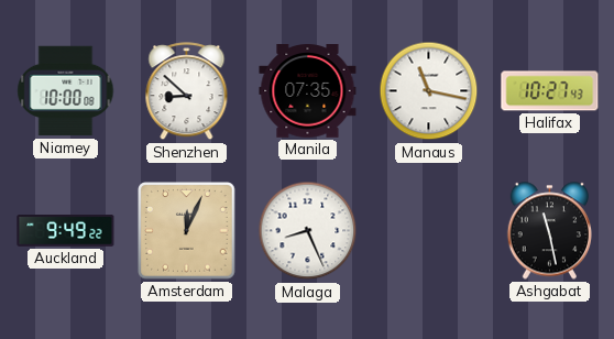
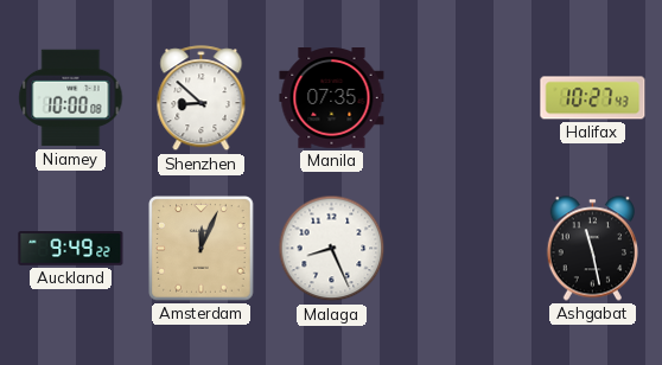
Manaus: 11:17 -> none (429, 91)
